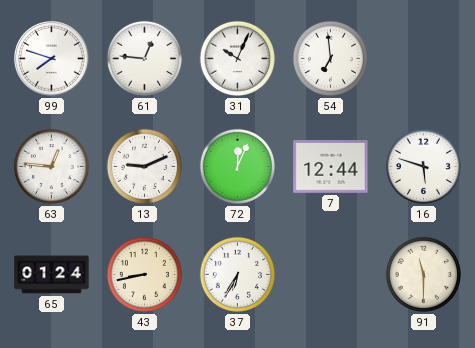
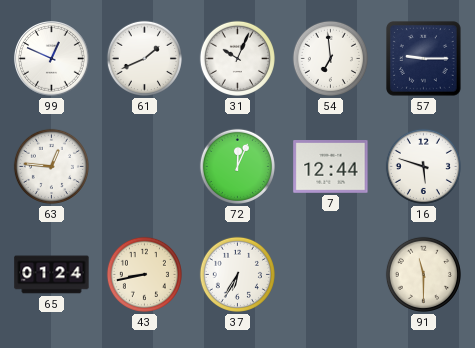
99: 7:48 -> 12:49 (52, 59)
61: 12:46 -> 1:41 (144, 58)
57: none -> 9:15 (424, 59)
13: 9:11 -> none (144, 166)
